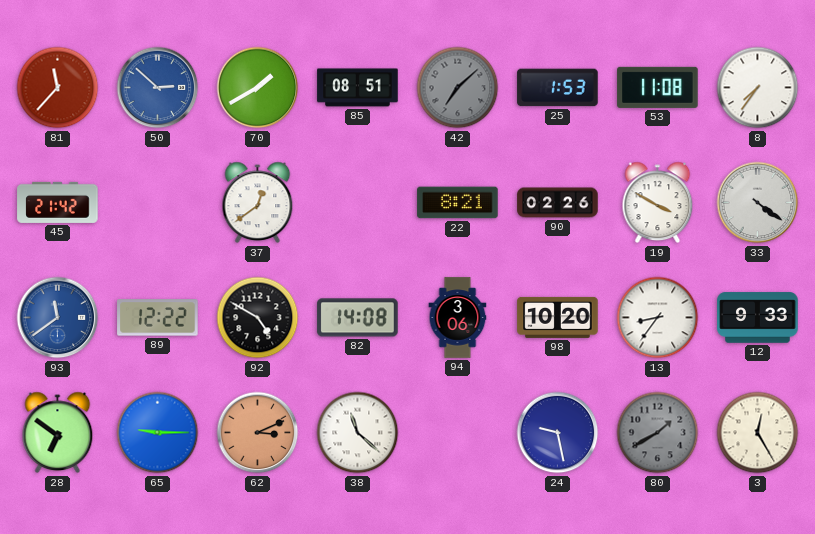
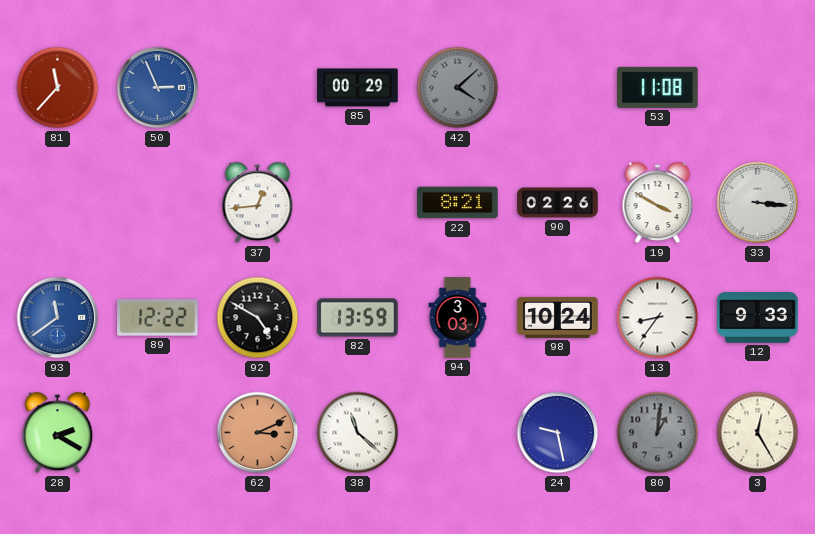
50: 2:52 -> 2:56 (158, 88)
70: 1:40 -> none (258, 88)
85: 08:51 -> 00:29 (358, 88)
42: 7:08 -> 4:08 (458, 88)
25: 1:53 -> none (558, 88)
8: 7:36 -> none (758, 88)
45: 21:42 -> none (58, 202)
37: 12:39 -> 12:44 (258, 203)
33: 4:21 -> 3:16 (758, 203)
82: 14:08 -> 13:59 (358, 318)
94: 3:06 -> 3:03 (458, 318)
98: 10:20 -> 10:24 (558, 317)
28: 6:51 -> 2:20 (58, 433)
65: 9:15 -> none (158, 433)
80: 1:40 -> 1:01 (658, 433)
